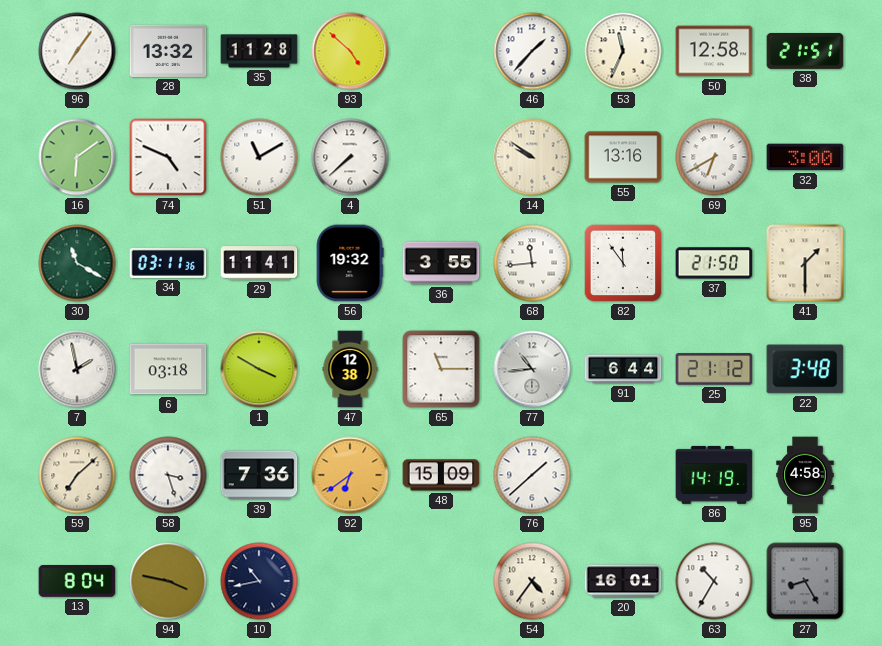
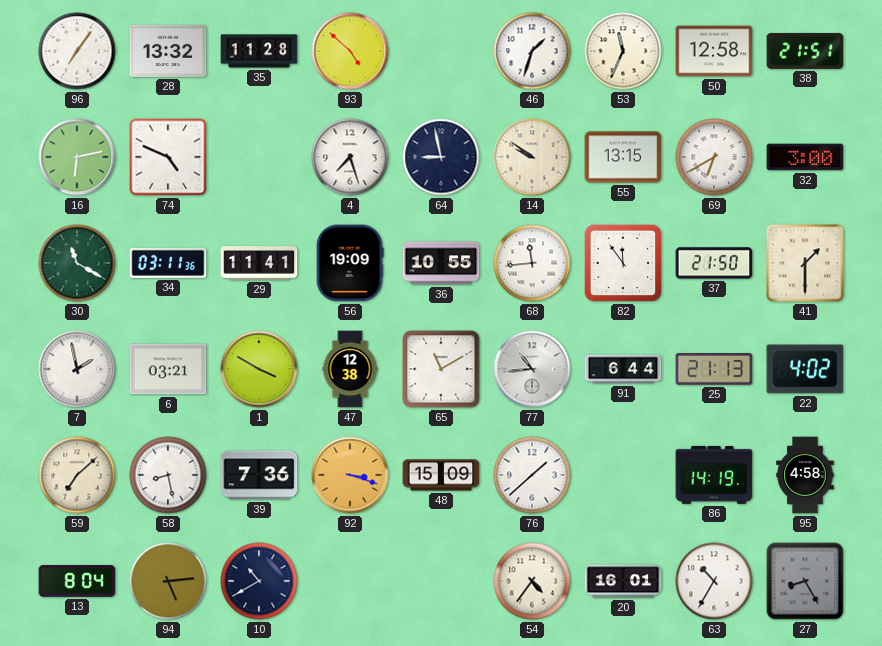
46: 1:37 -> 1:33 (532, 51)
16: 6:09 -> 6:13 (77, 157)
51: 11:10 -> none (259, 157)
4: 7:38 -> 7:27 (350, 157)
64: none -> 8:58 (441, 157)
55: 13:16 -> 13:15 (623, 157)
56: 19:32 -> 19:09 (350, 263)
36: 3:55 -> 10:55 (441, 263)
6: 03:18 -> 03:21 (168, 369)
65: 11:15 -> 11:10 (441, 369)
25: 21:12 -> 21:13 (714, 369)
22: 3:48 -> 4:02 (805, 369)
58: 3:27 -> 8:28 (168, 475)
92: 6:39 -> 3:18 (350, 475)
94: 3:47 -> 5:14 (168, 581)
10: 10:43 -> 10:40 (259, 581)
